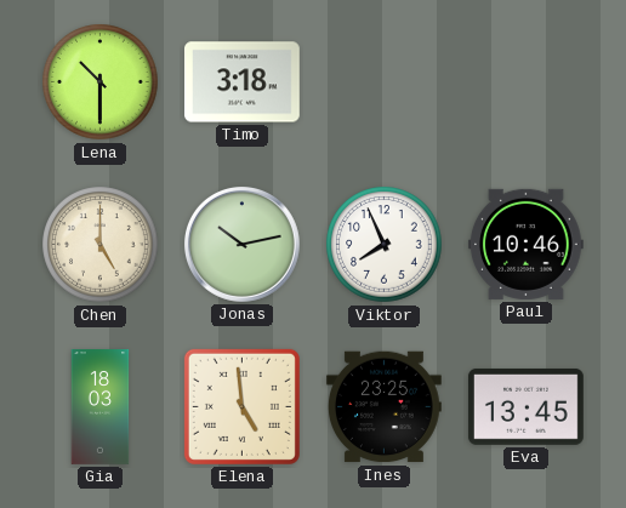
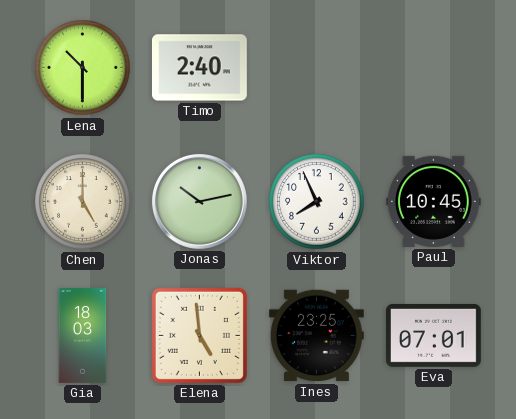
Timo: 3:18 -> 2:40 (199, 68)
Paul: 10:46 -> 10:45 (433, 201)
Eva: 13:45 -> 07:01 (433, 335)
